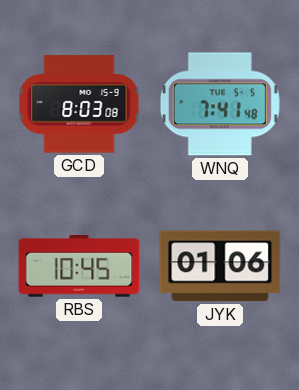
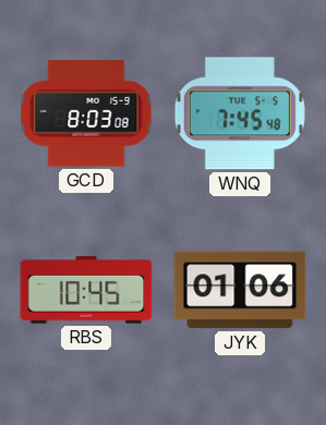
WNQ: 7:41 -> 7:45 (240, 113)
